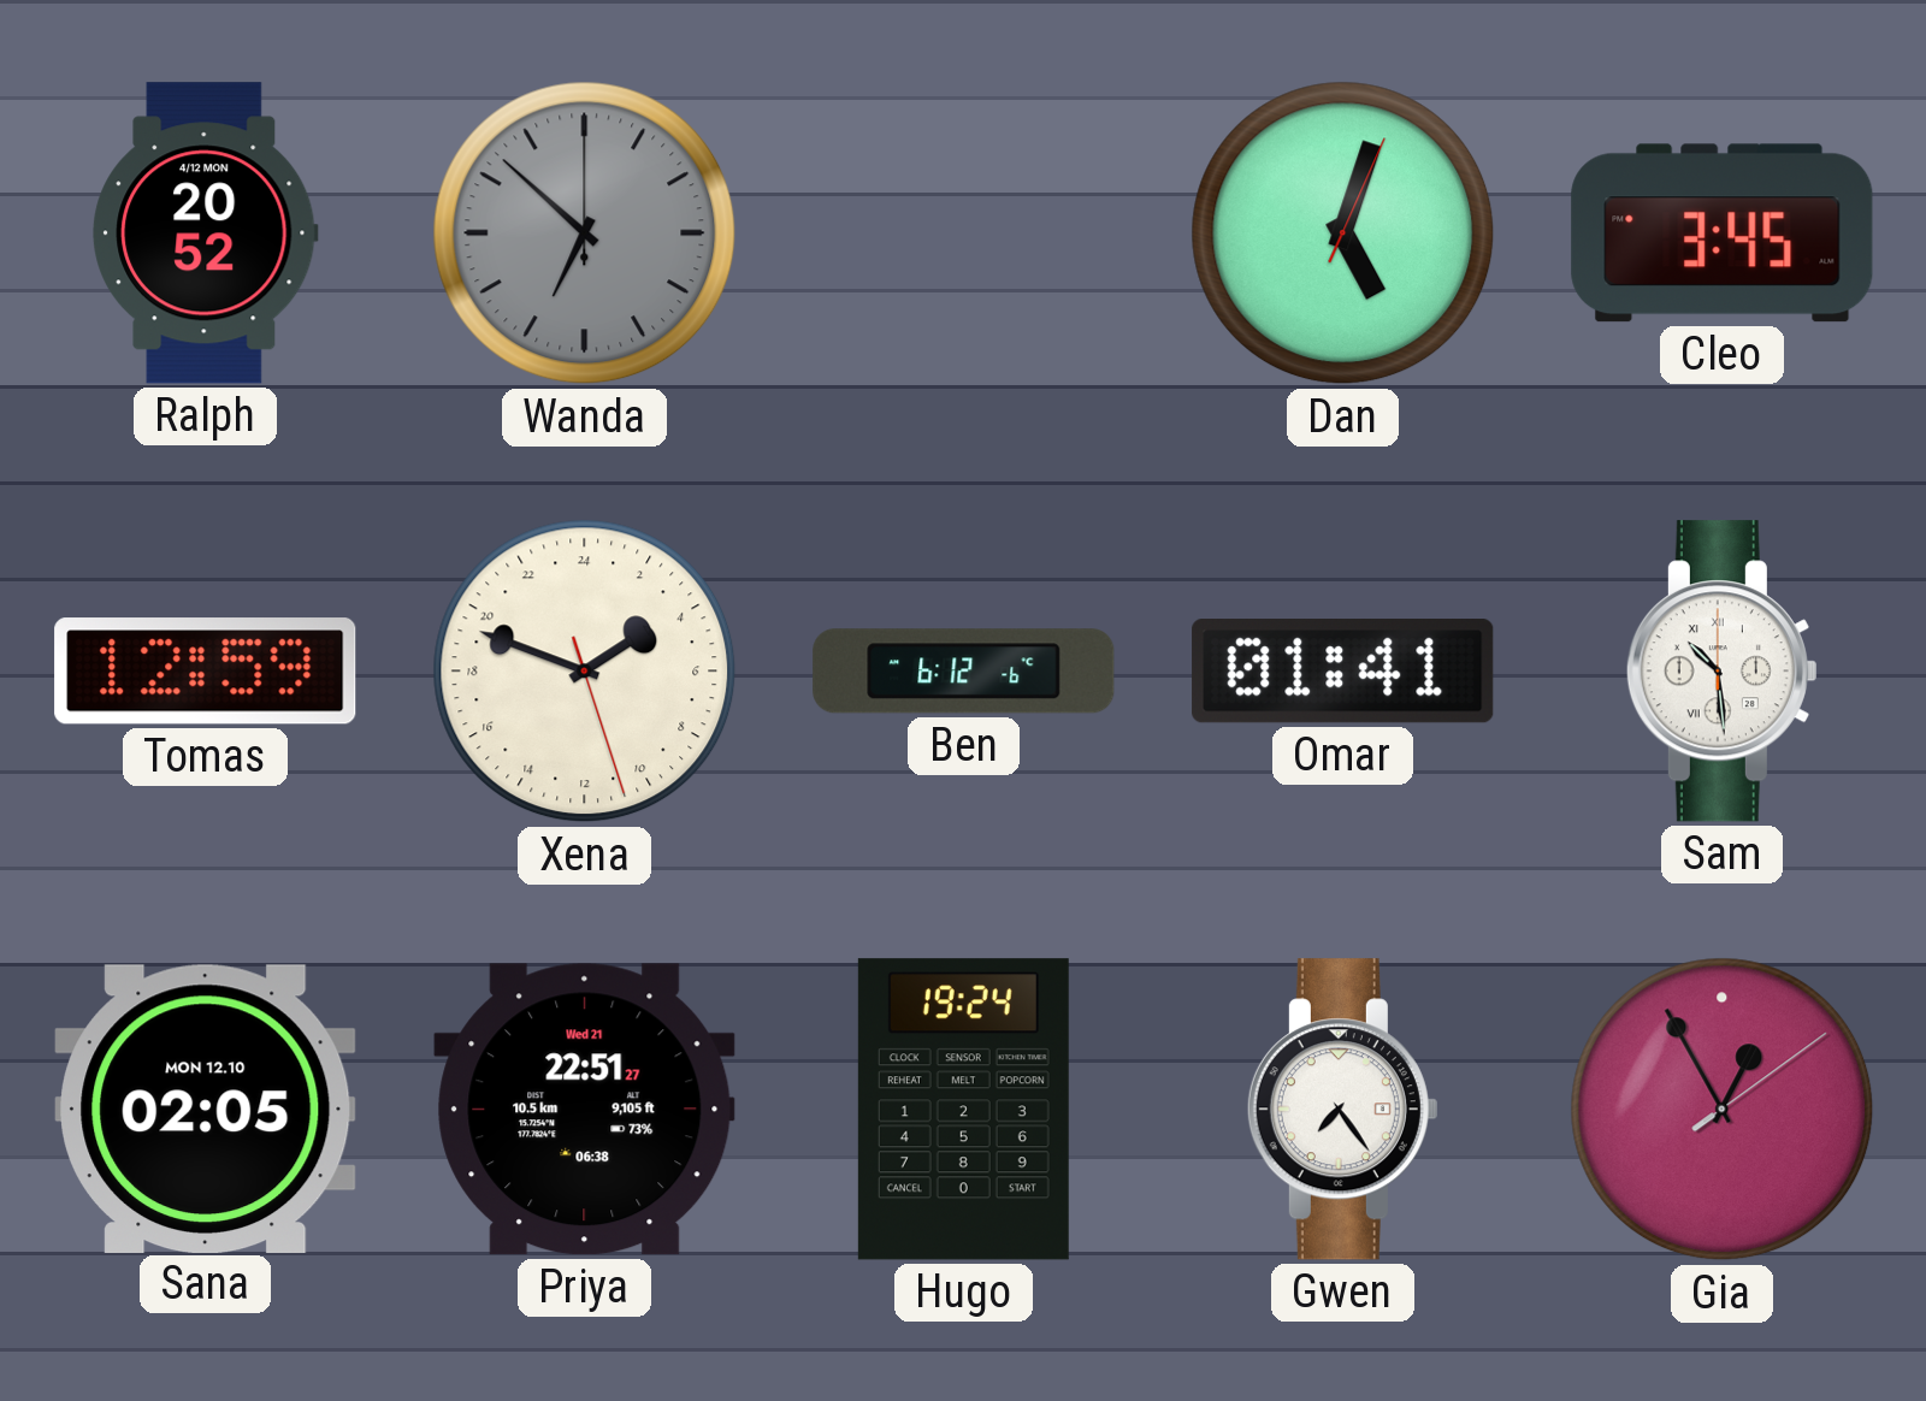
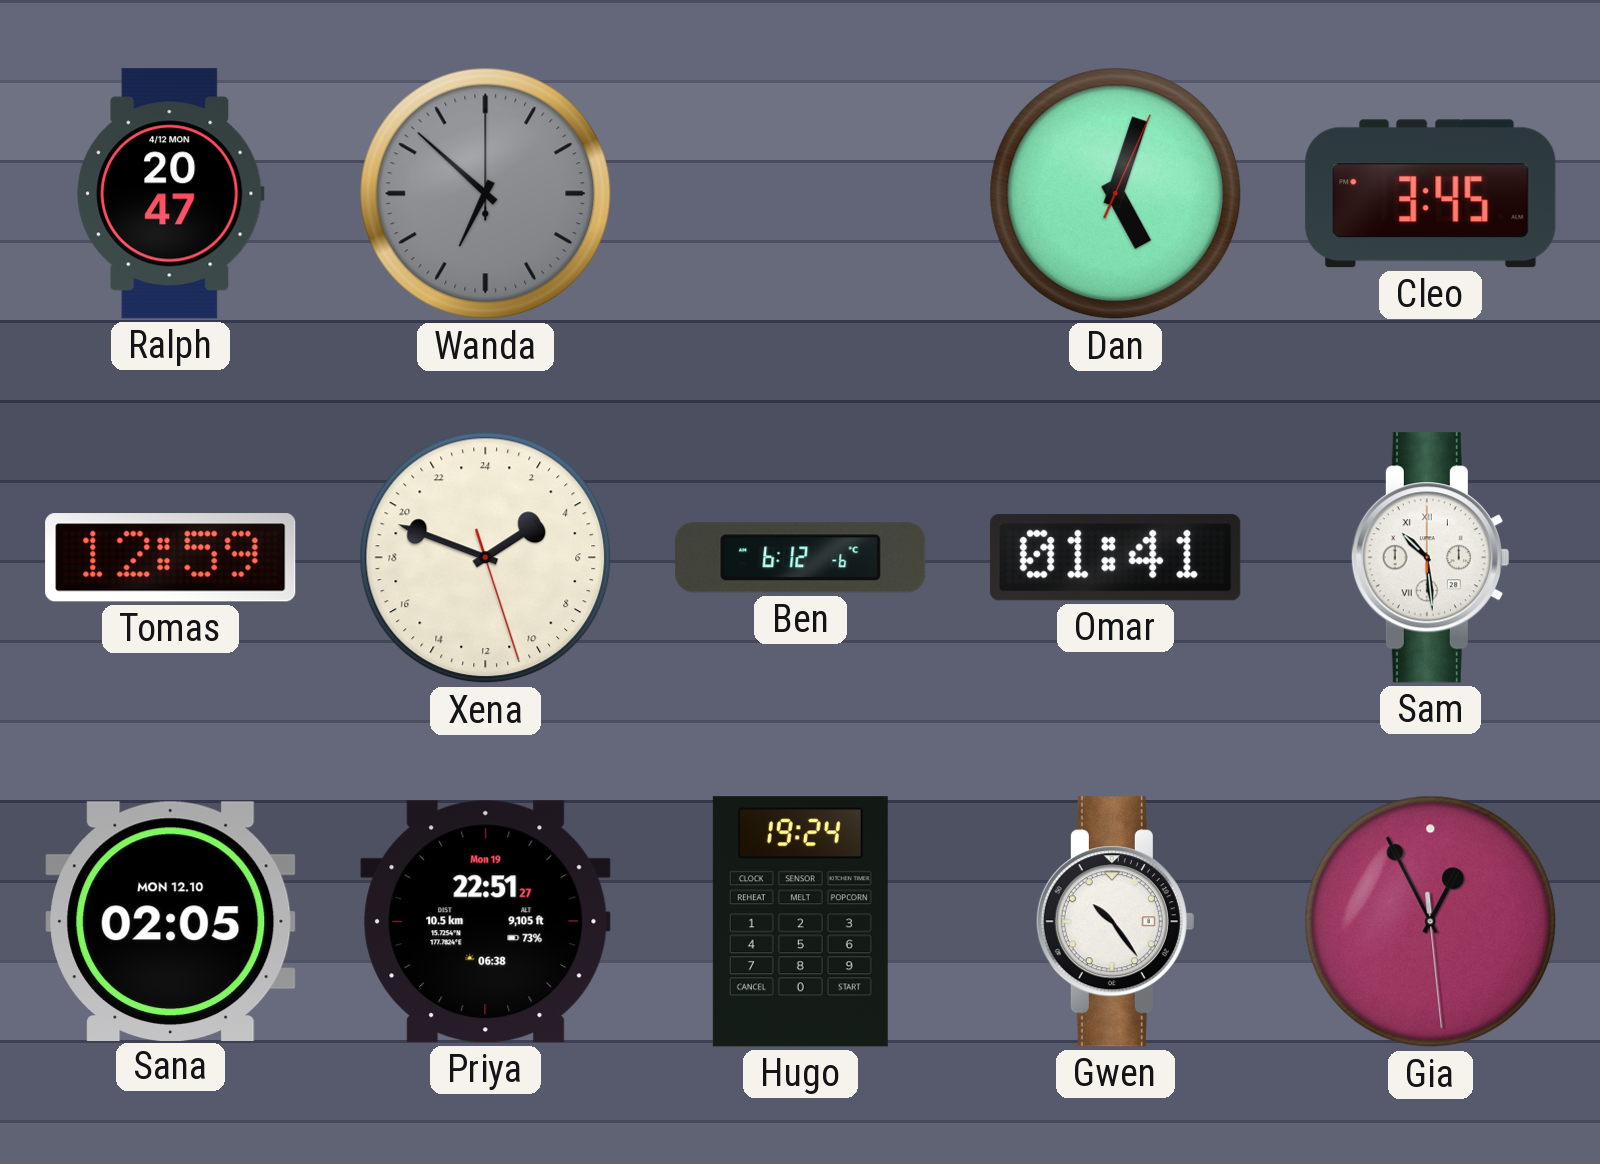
Ralph: 20:52 -> 20:47 (171, 194)
Priya date: Wed 21 -> Mon 19 (486, 922)
Gwen: 7:24 -> 10:24 (1115, 922)
Gia: 12:55:09 -> 12:55:29 (1431, 922)
